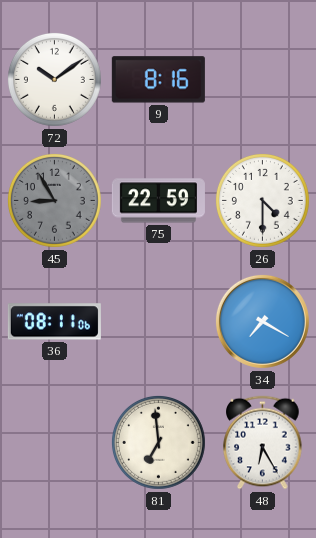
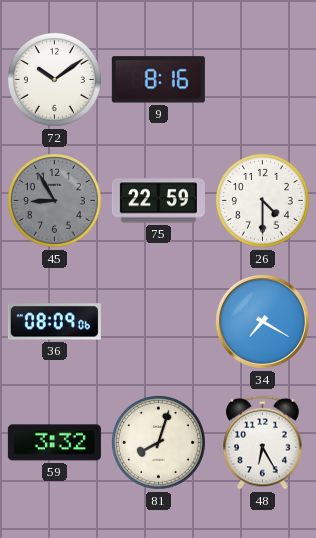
36: 08:11 -> 08:09 (54, 322)
59: none -> 3:32 (54, 443)
81: 6:59 -> 8:03 (158, 442)
